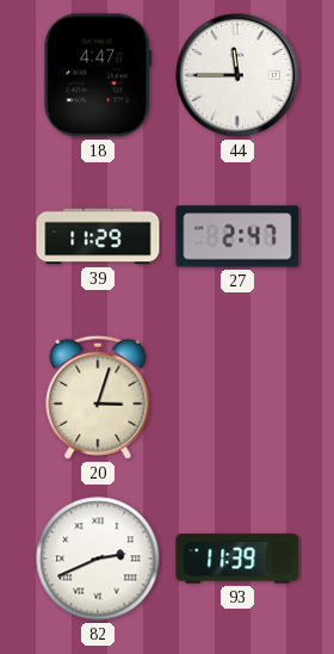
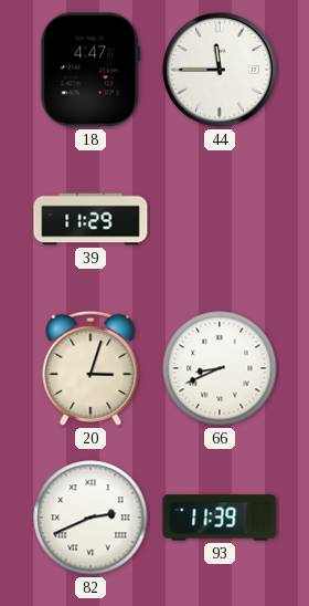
27: 2:47 -> none (237, 236)
66: none -> 8:41 (220, 368)
